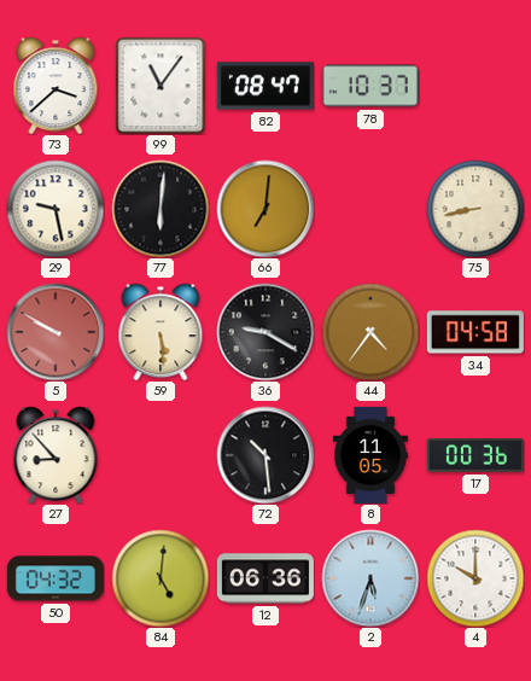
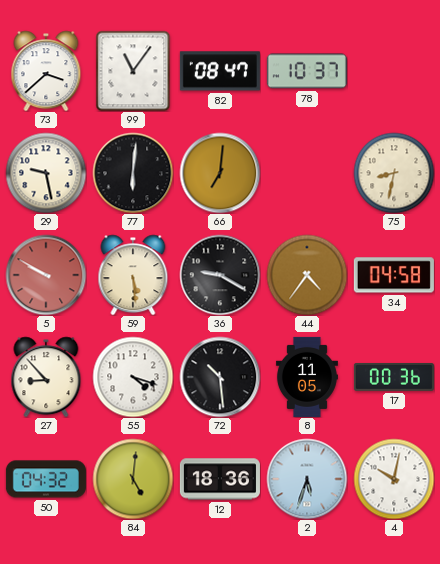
75: 8:43 -> 8:32 (394, 173)
55: none -> 4:18 (133, 377)
12: 06:36 -> 18:36 (220, 479)
4: 10:00 -> 10:02 (394, 479)
